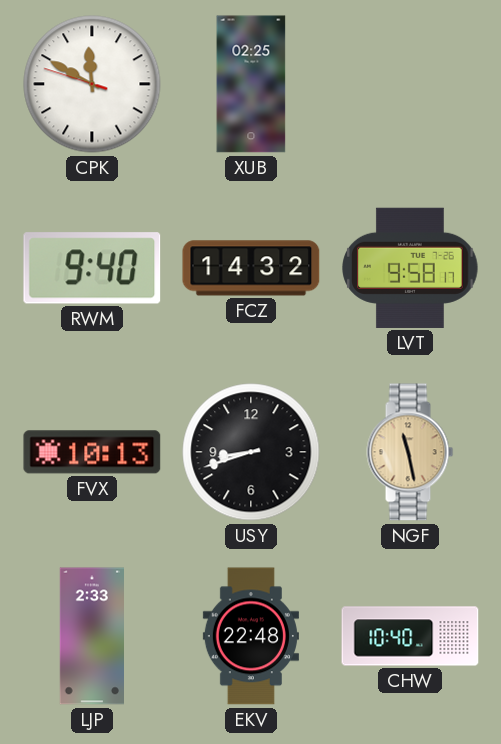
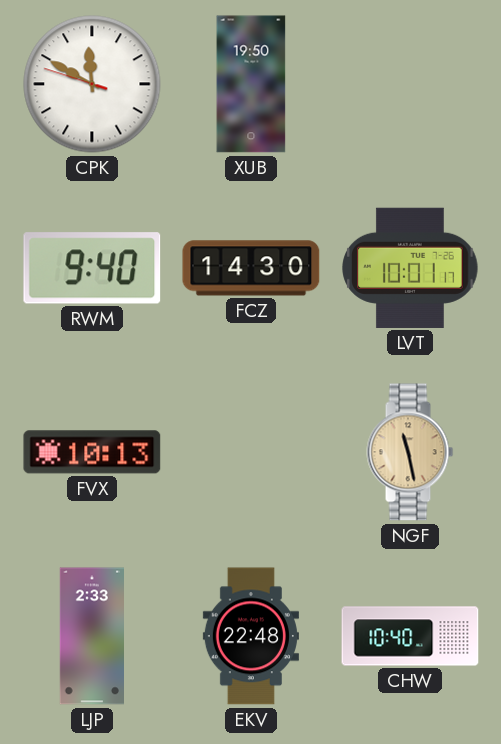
XUB: 02:25 -> 19:50 (251, 84)
FCZ: 14:32 -> 14:30 (251, 268)
LVT: 9:58 -> 10:01 (410, 268)
USY: 8:42 -> none (251, 452)
